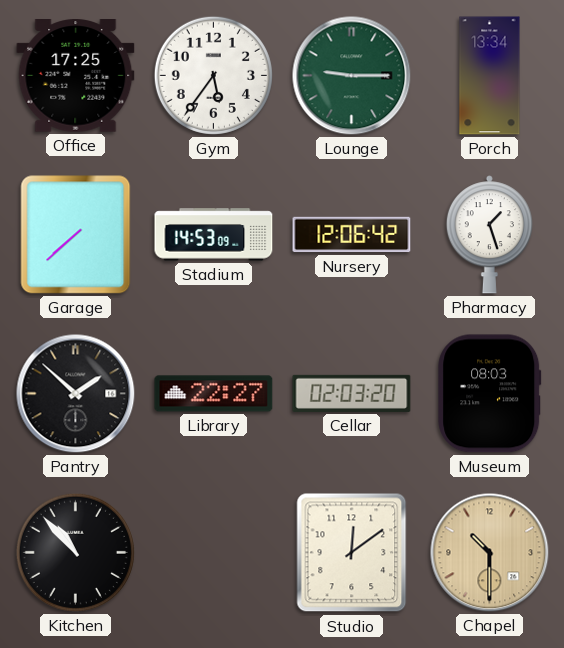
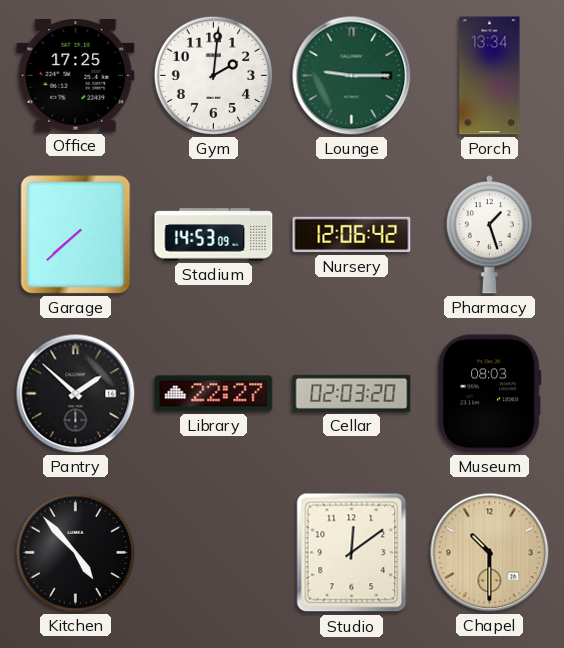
Gym: 5:36 -> 2:01 (213, 75)
Kitchen: 10:53 -> 4:53 (75, 552)
